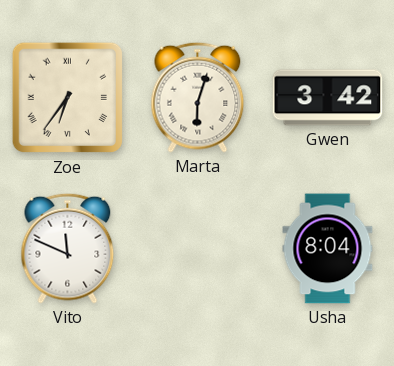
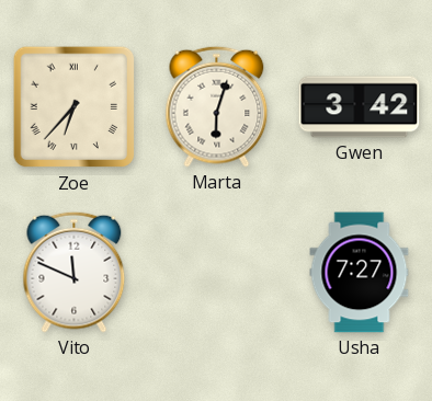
Zoe: 6:36 -> 6:37 (75, 107)
Usha: 8:04 -> 7:27 (360, 273)
